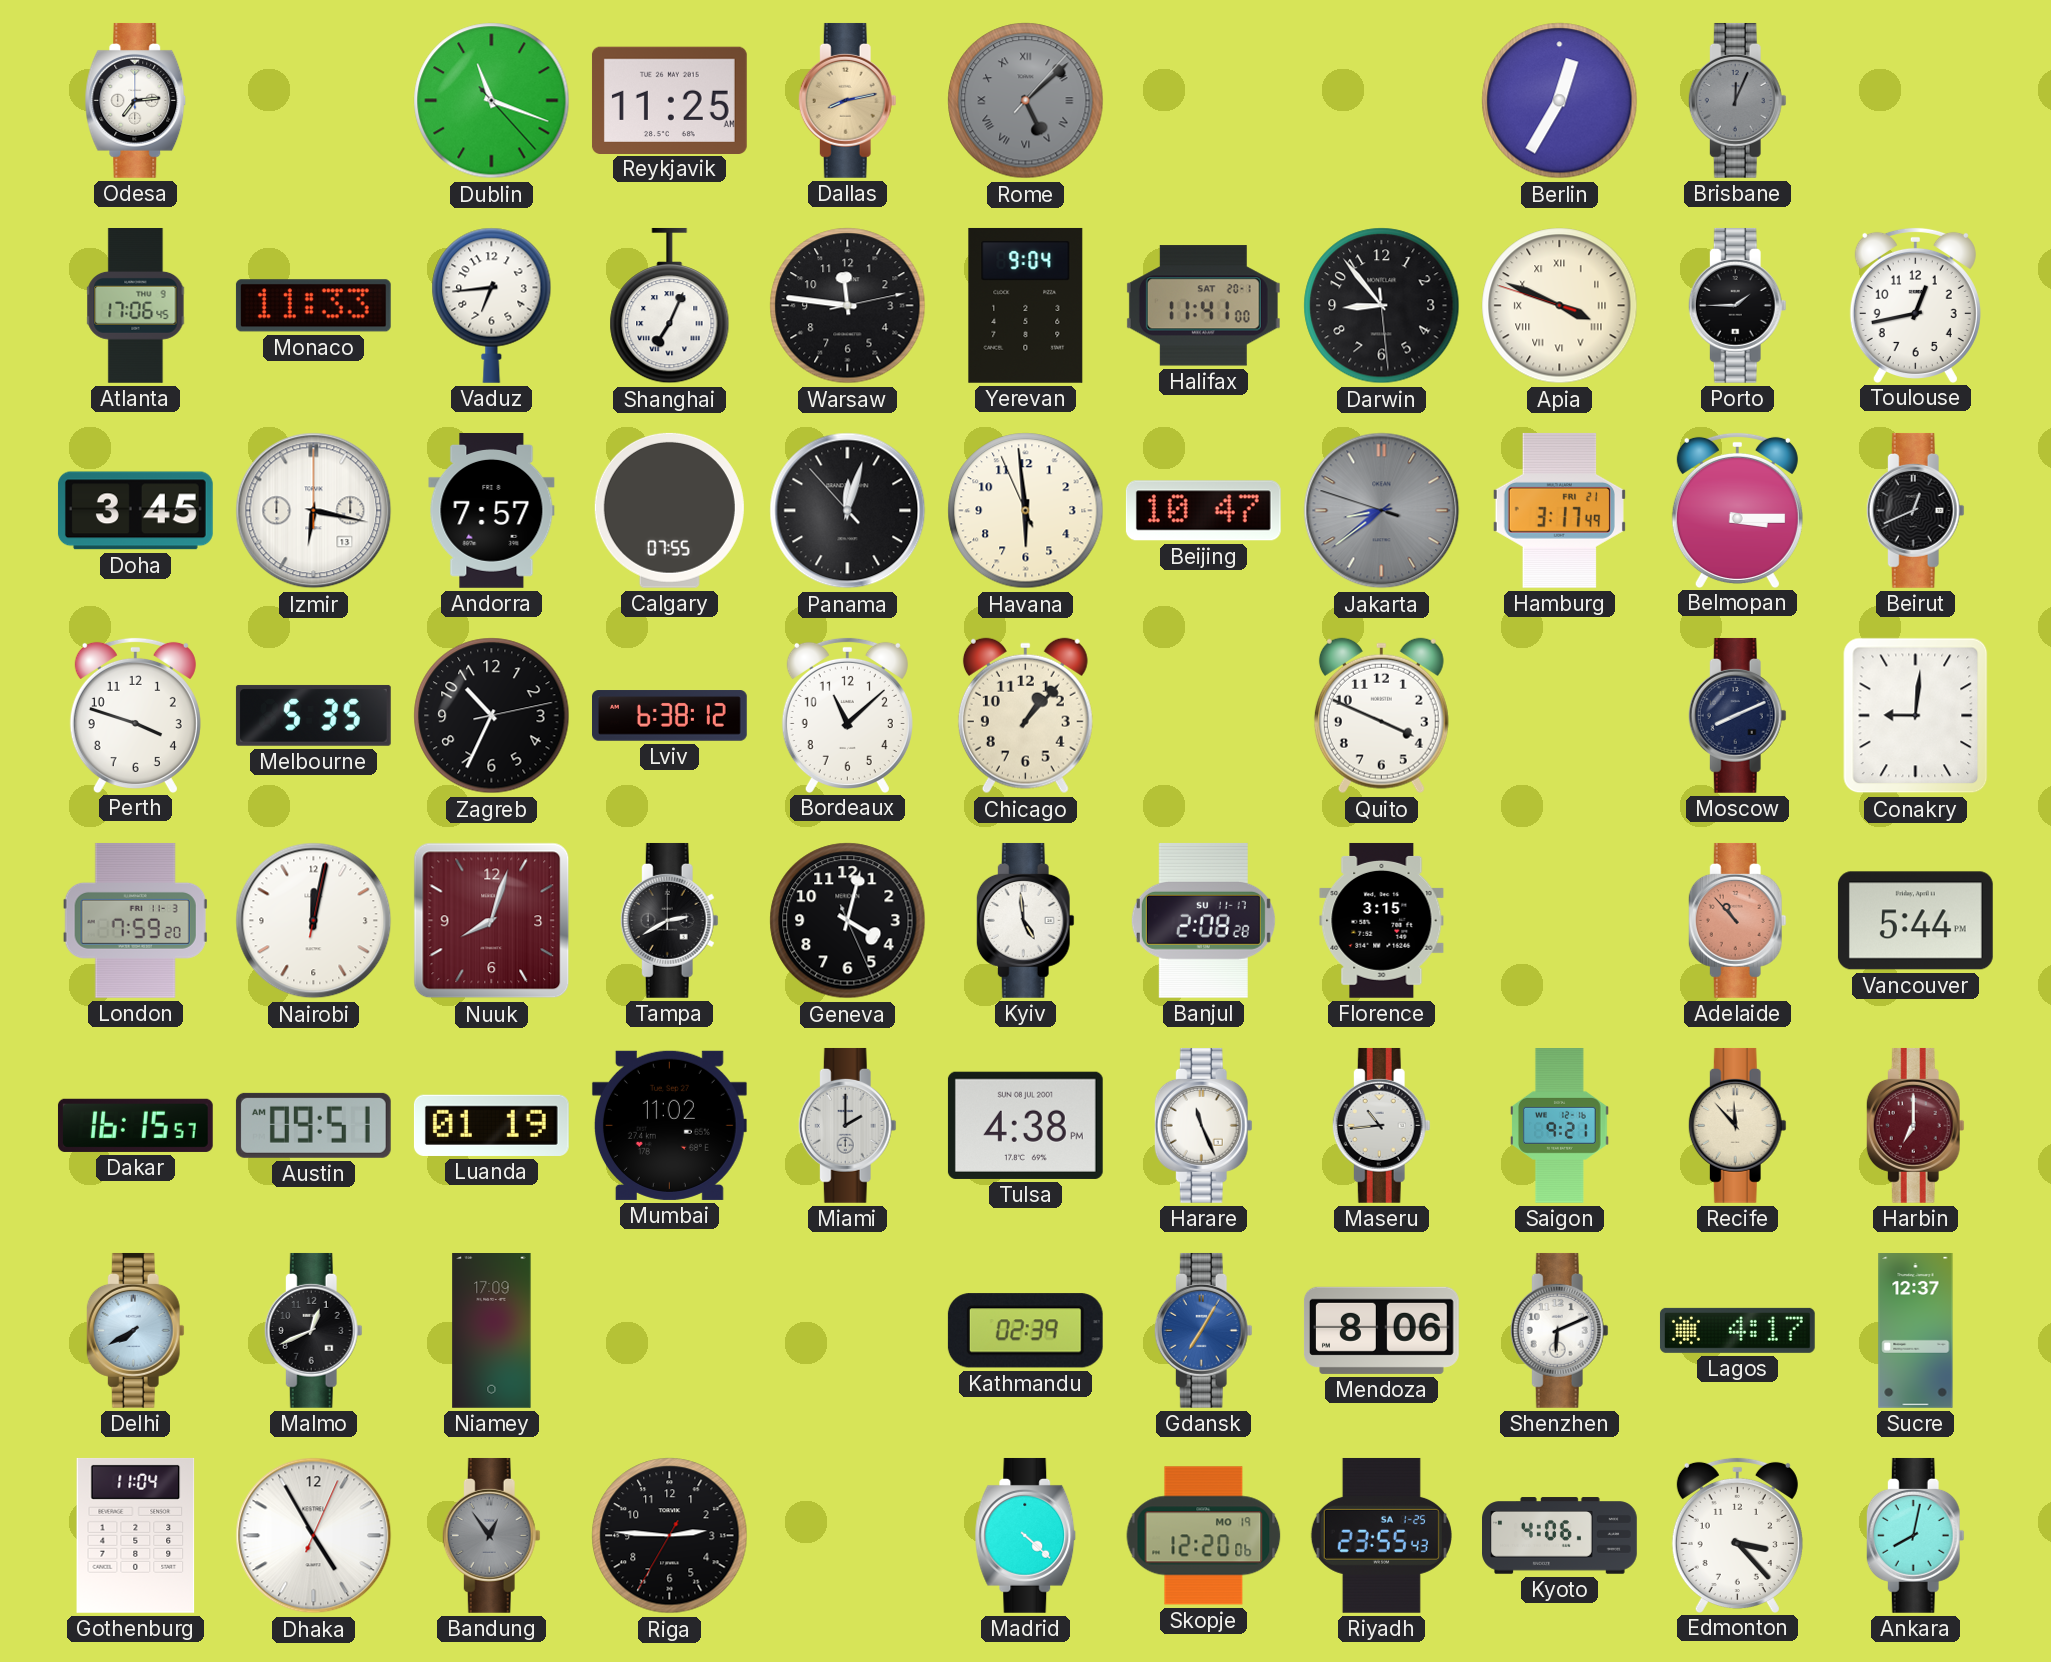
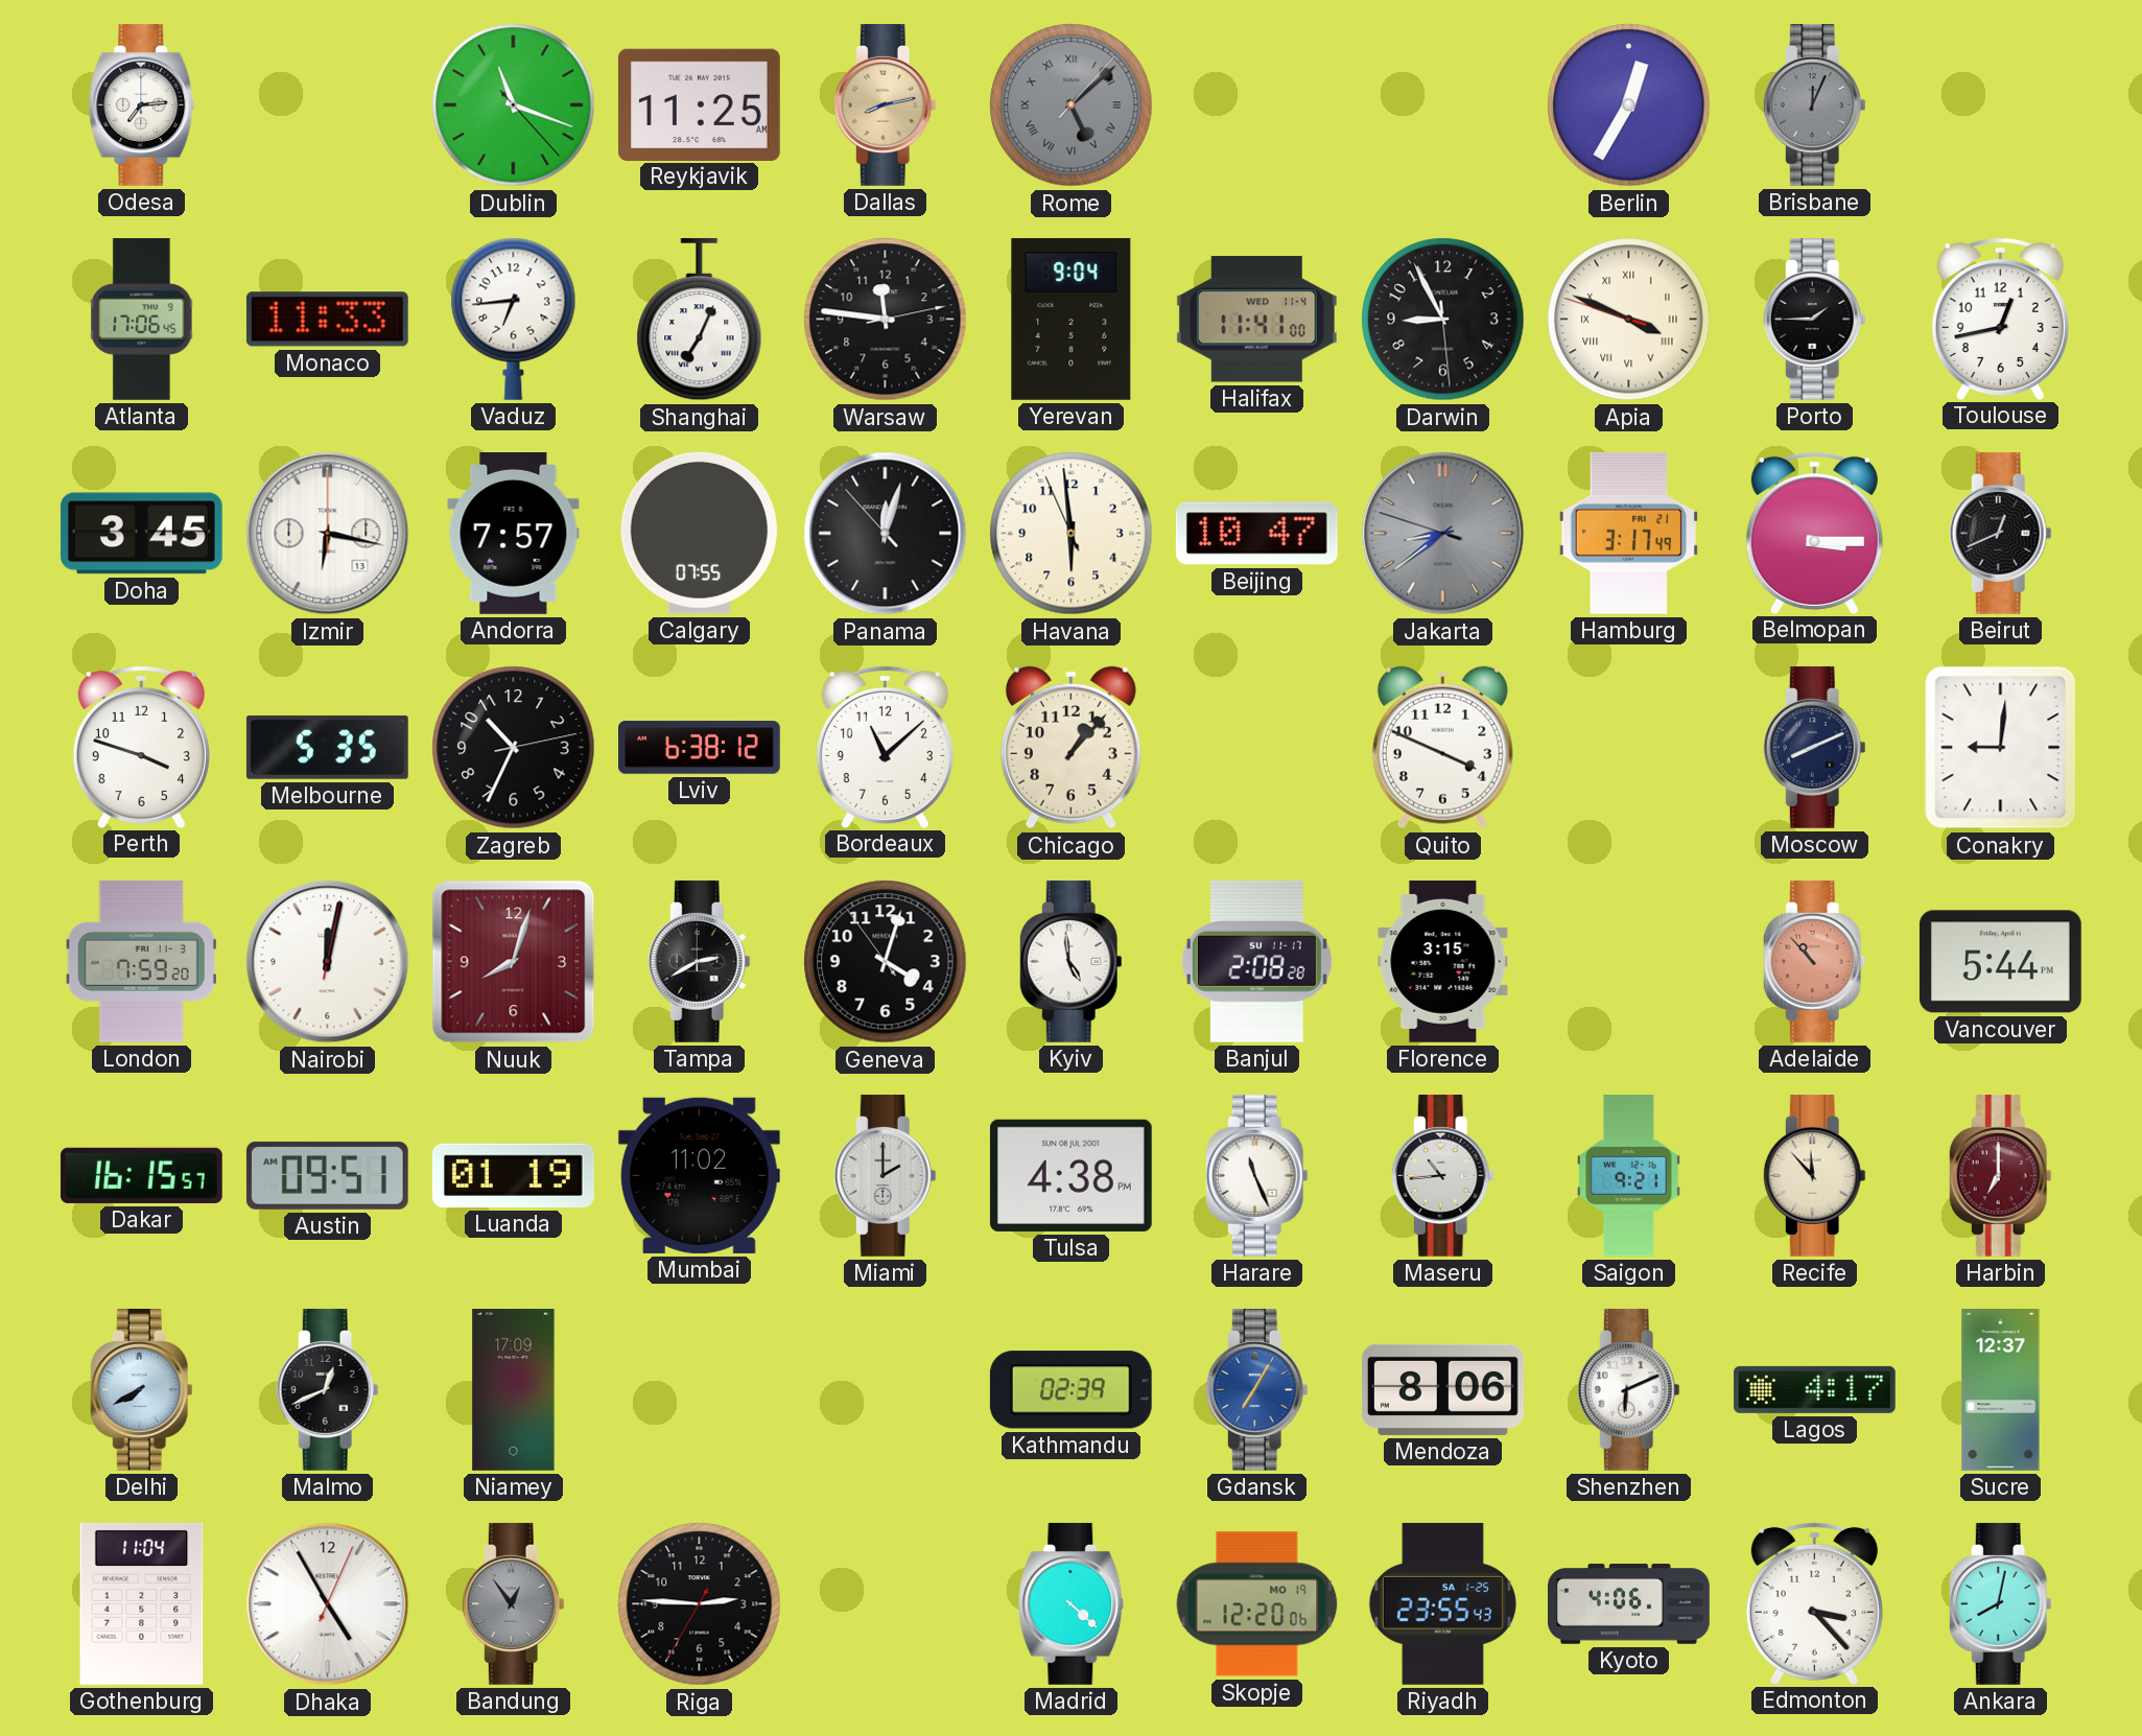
Halifax date: SAT 20-1 -> WED 11-4 (1256, 320)
Darwin: 8:53 -> 8:55 (1443, 320)
Geneva: 4:02:26 -> 4:02:54 (886, 962)
